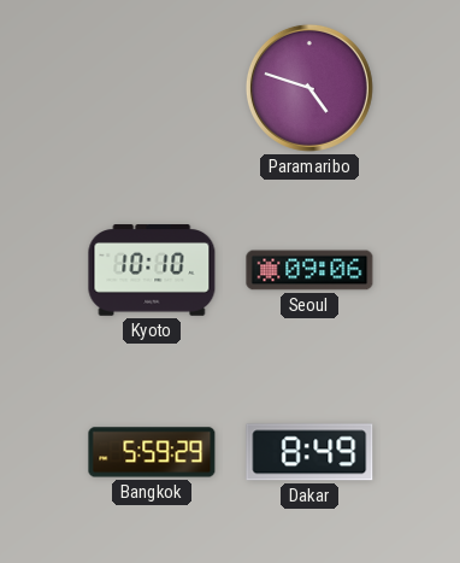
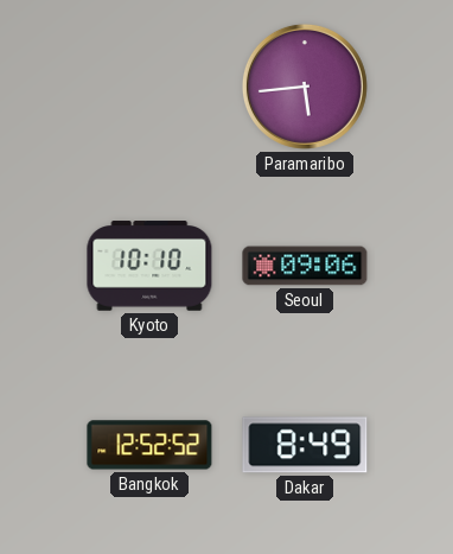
Paramaribo: 4:48 -> 5:44 (305, 87)
Bangkok: 5:59 -> 12:52 (149, 445)
